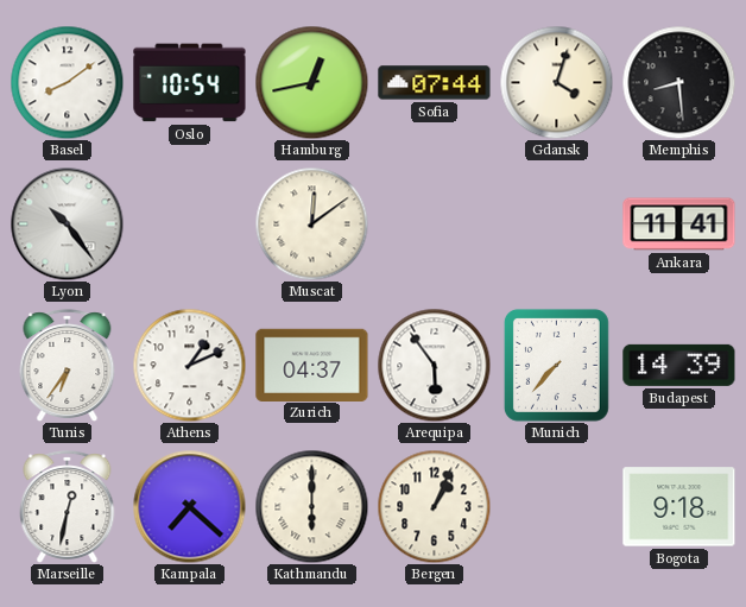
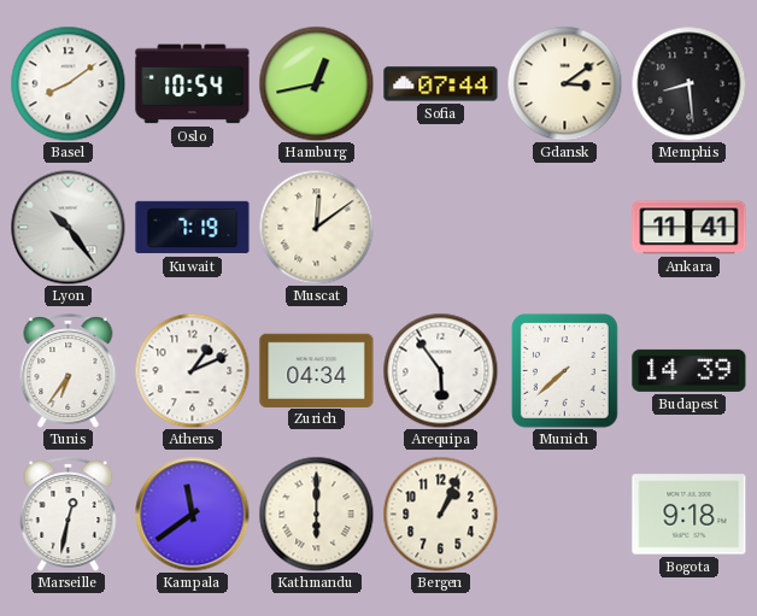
Gdansk: 4:03 -> 3:09 (564, 83)
Kuwait: none -> 7:19 (193, 228)
Zurich: 04:37 -> 04:34 (317, 370)
Munich: 7:37 -> 7:38 (564, 370)
Kampala: 7:22 -> 11:39 (192, 514)
